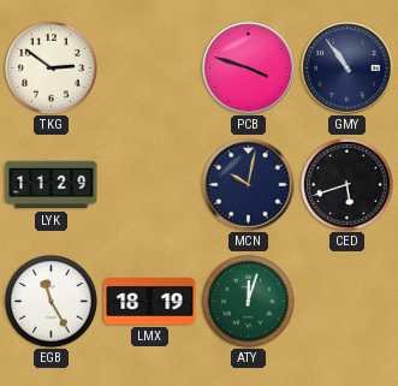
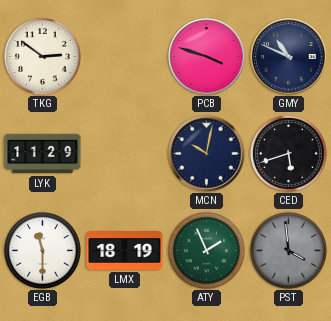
GMY: 10:54 -> 10:49 (289, 57)
EGB: 11:25 -> 11:30 (43, 251)
ATY: 12:03 -> 1:56 (207, 251)
PST: none -> 3:59 (289, 251)
